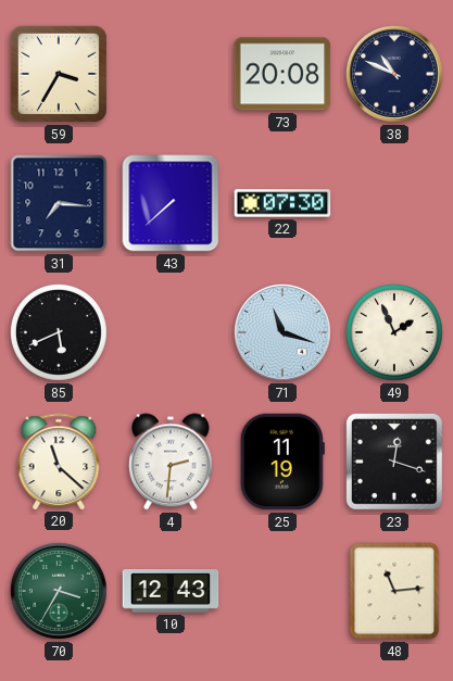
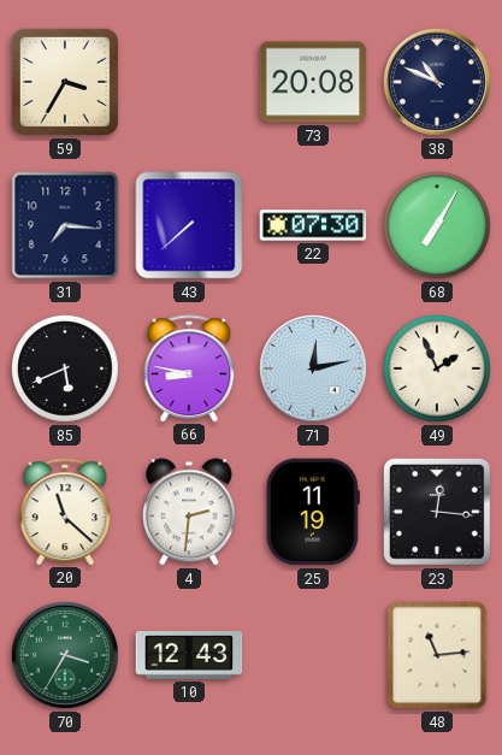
68: none -> 7:05 (437, 225)
66: none -> 8:47 (189, 368)
71: 11:18 -> 12:13 (313, 368)
23: 12:18 -> 12:16 (438, 513)
